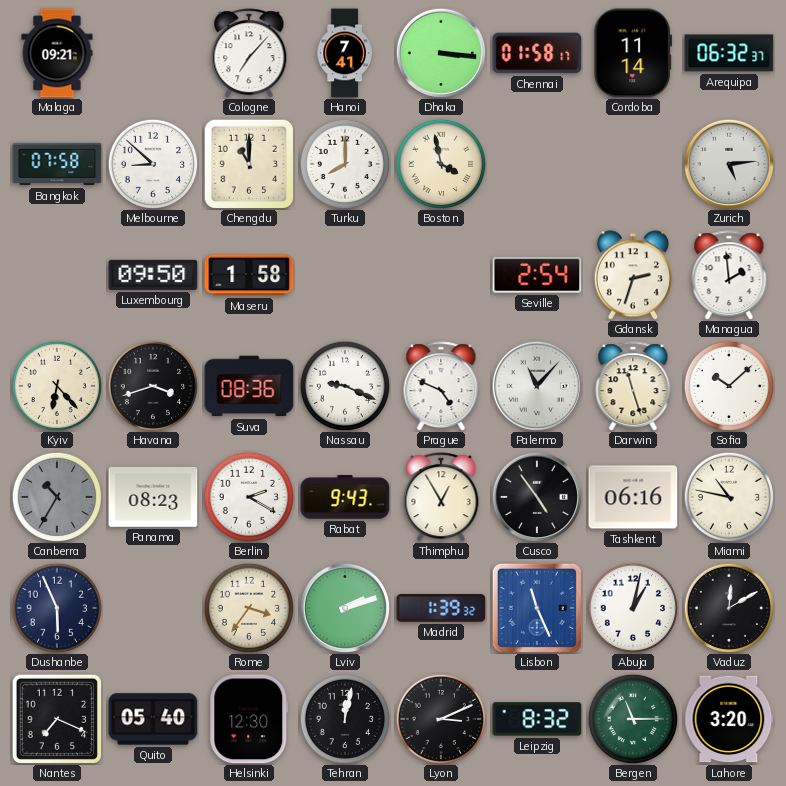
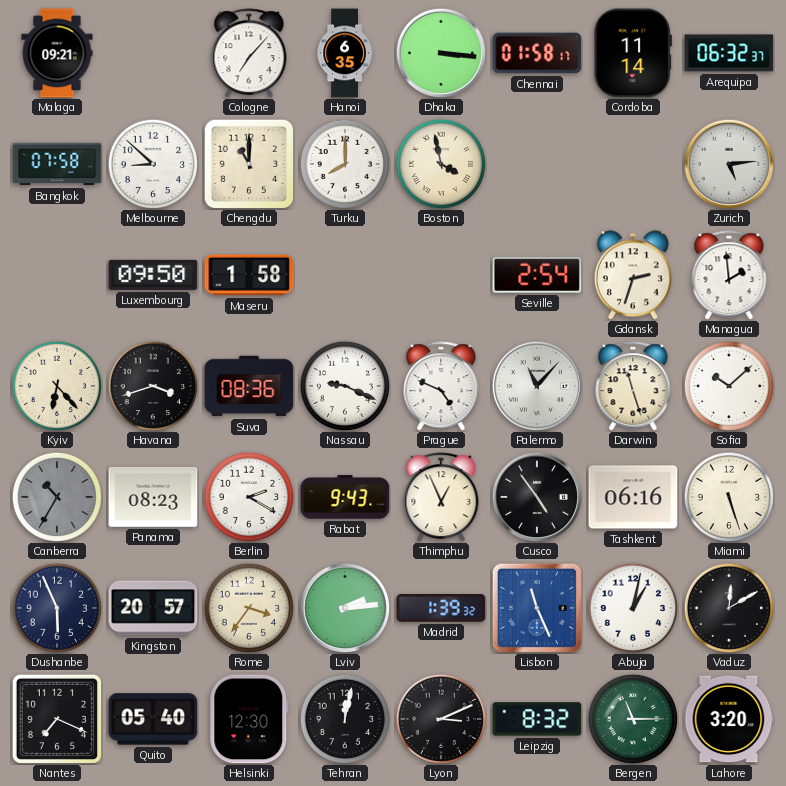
Hanoi: 7:41 -> 6:35 (345, 53)
Thimphu: 12:55 -> 12:56 (441, 497)
Miami: 10:47 -> 5:27 (728, 496)
Kingston: none -> 20:57 (153, 608)
Lviv: 2:12 -> 2:14 (344, 607)
